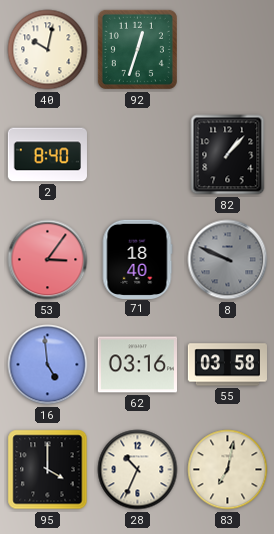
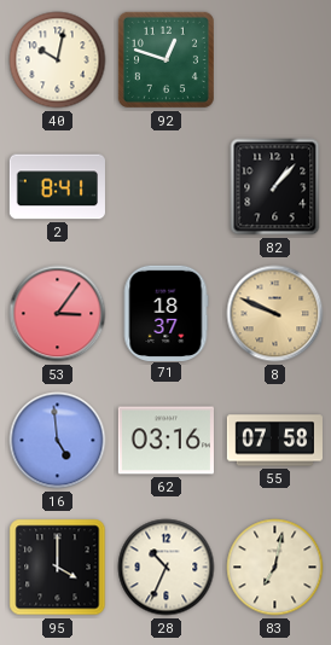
92: 12:33 -> 12:48 (165, 59)
2: 8:40 -> 8:41 (57, 187)
71: 18:40 -> 18:37 (165, 313)
8 dial: grey -> champagne (275, 314)
55: 03:58 -> 07:58 (274, 441)
